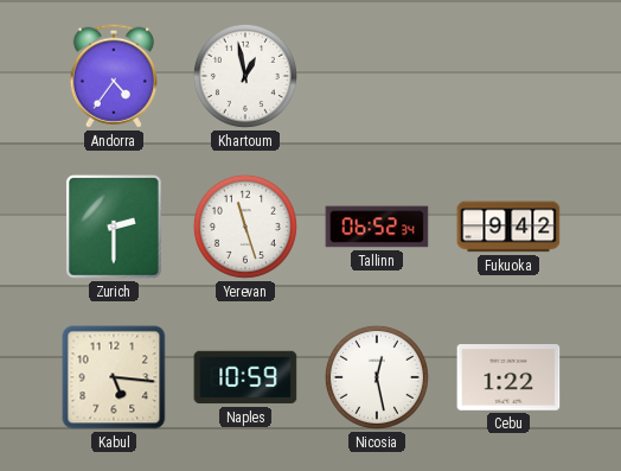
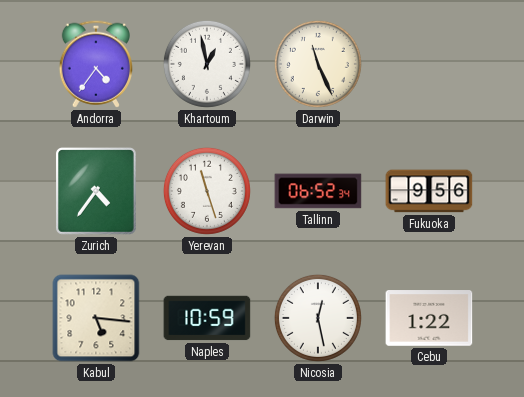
Darwin: none -> 11:26 (318, 64)
Zurich: 2:30 -> 4:36 (97, 192)
Fukuoka: 9:42 -> 9:56 (429, 191)
